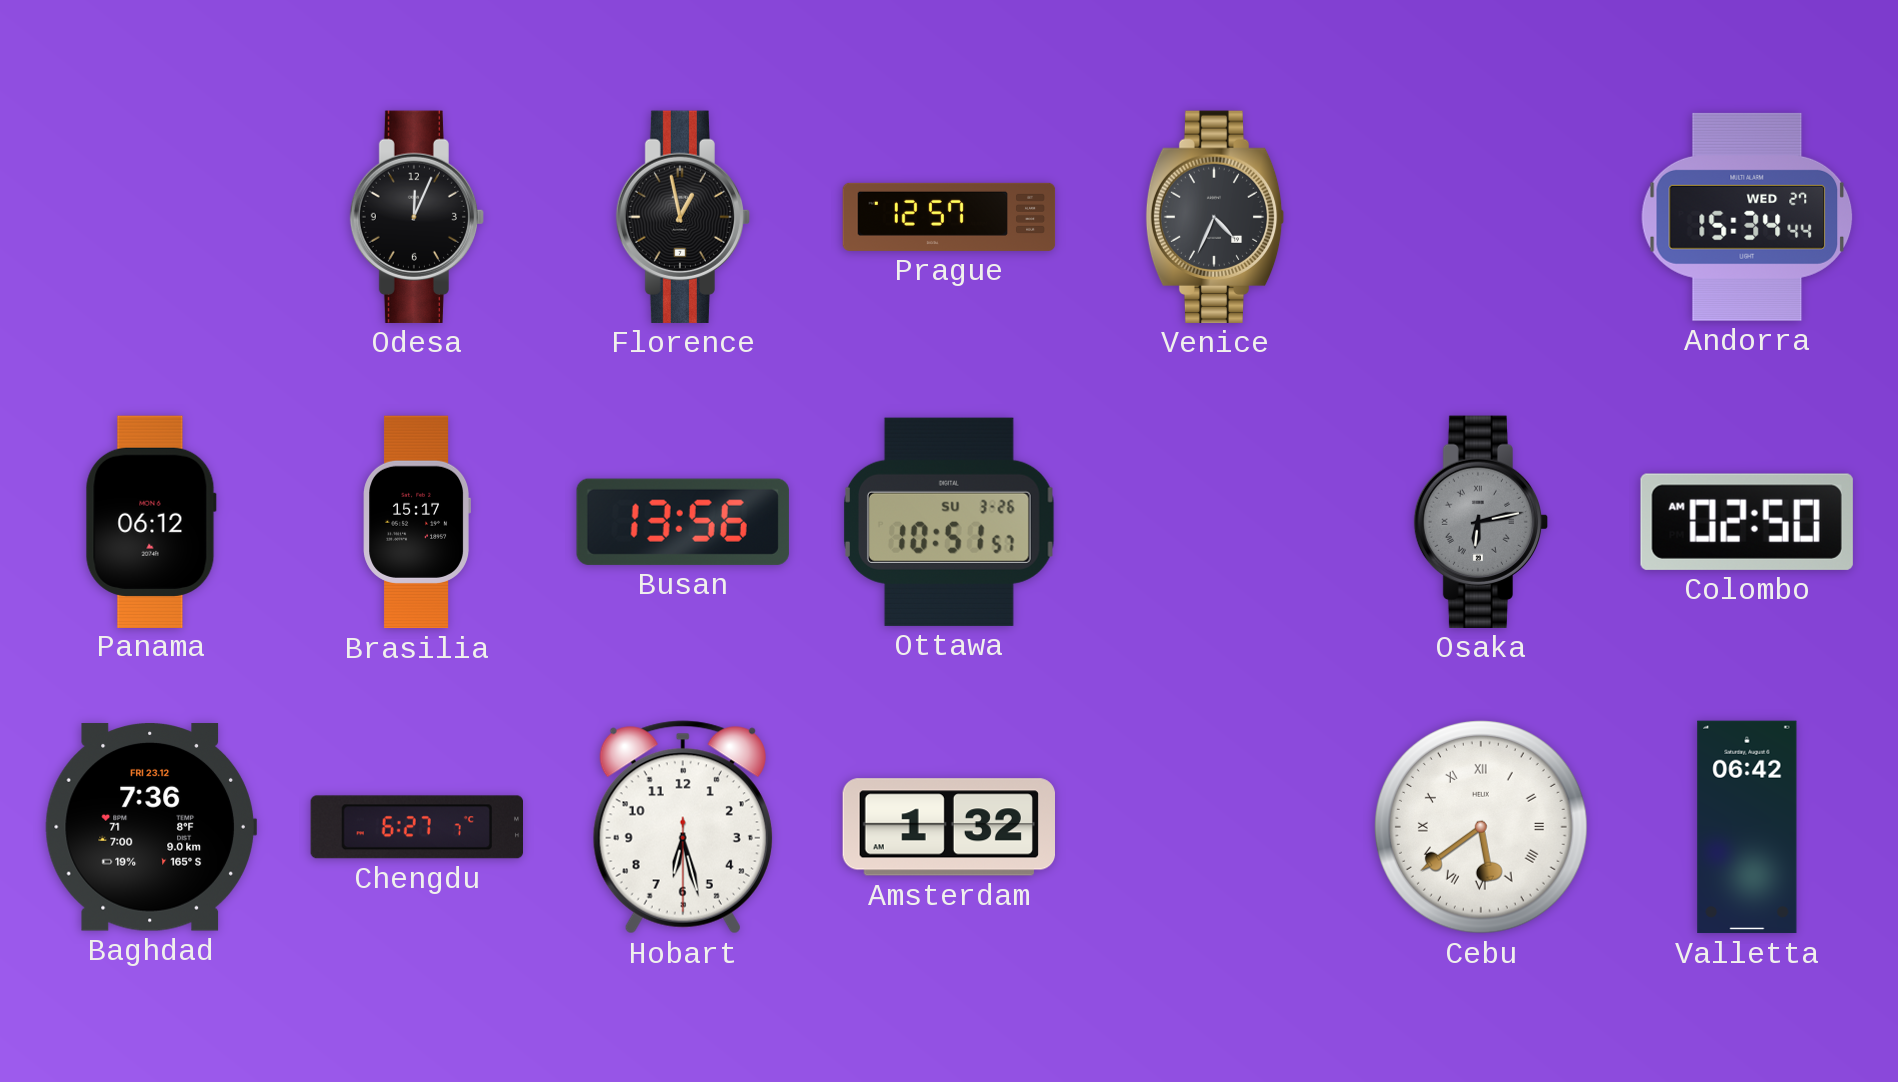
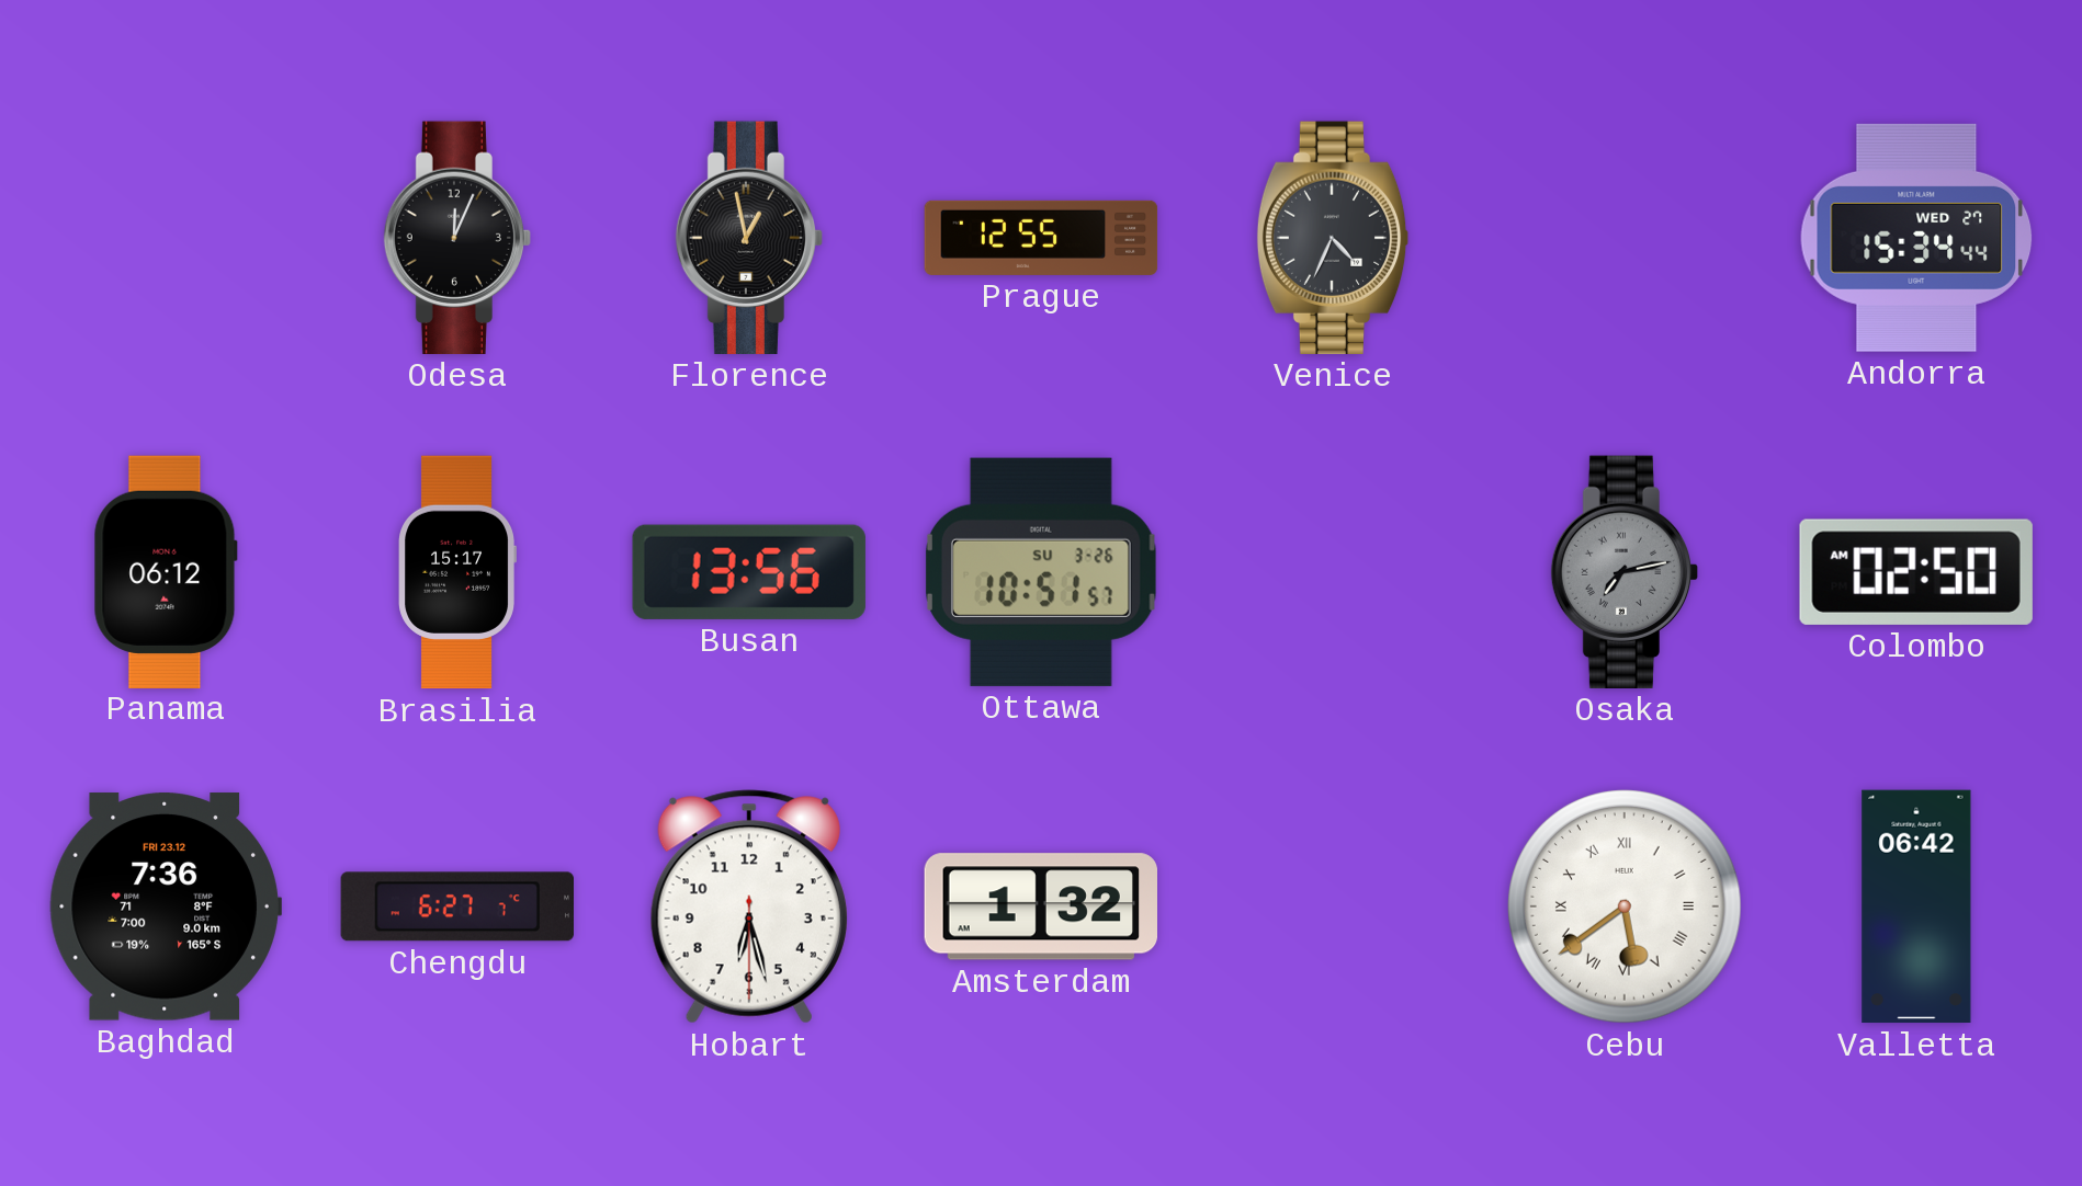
Prague: 12:57 -> 12:55 (1041, 238)
Osaka: 6:13 -> 7:13 (1623, 572)
